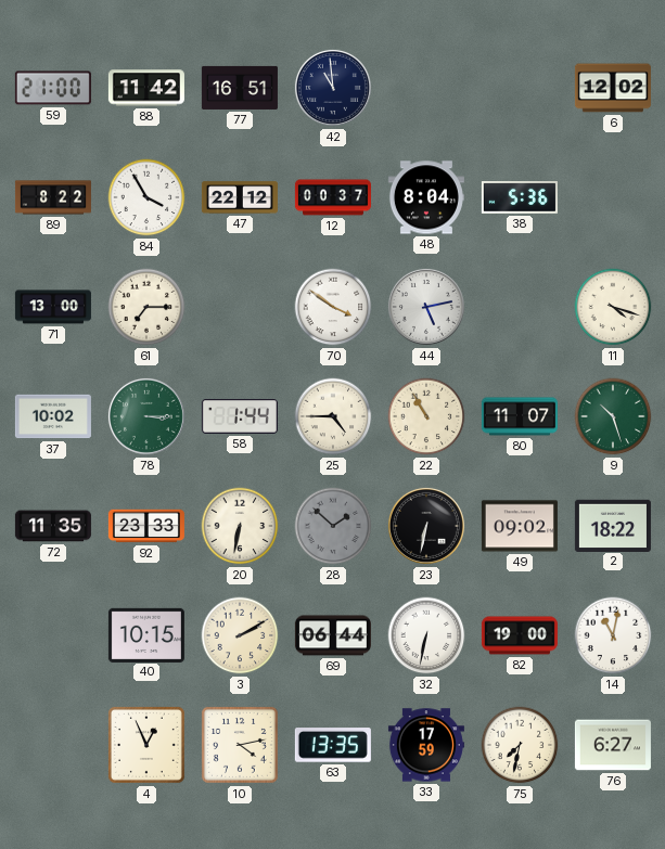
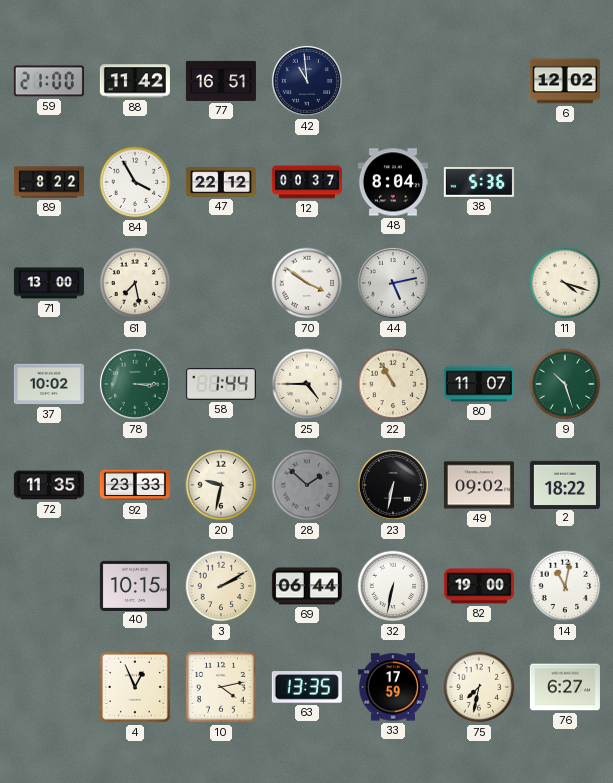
61: 7:15 -> 7:28 (135, 283)
20: 6:32 -> 9:32 (221, 485)
